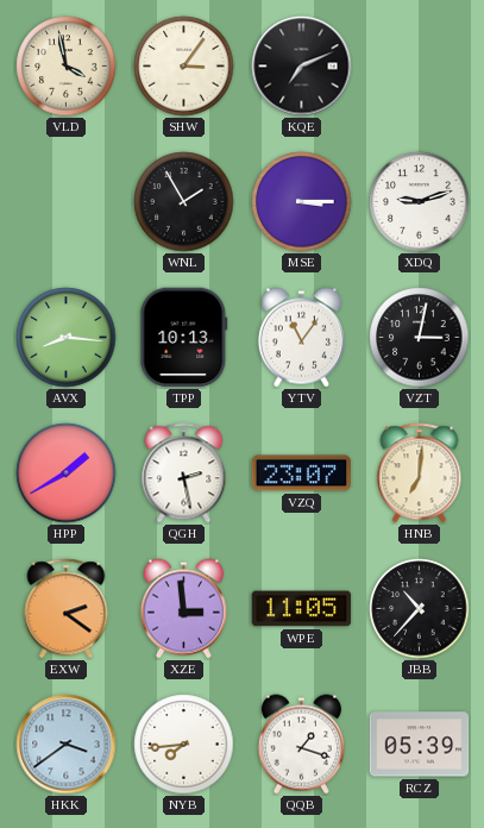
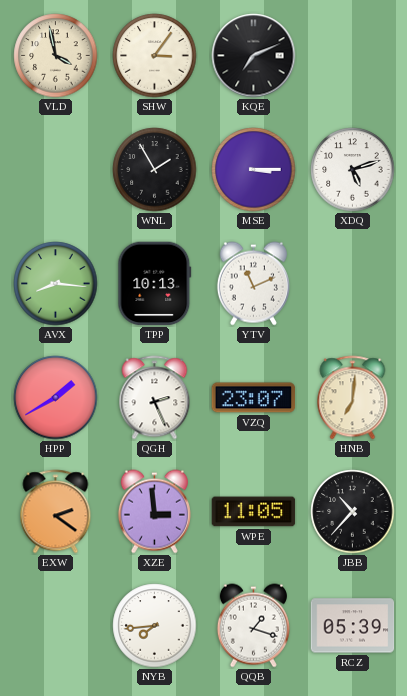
XDQ: 9:12 -> 5:12 (353, 170)
YTV: 11:06 -> 11:11 (253, 284)
VZT: 3:02 -> none (420, 338)
QGH: 2:28 -> 2:26 (155, 398)
HKK: 3:39 -> none (67, 745)
